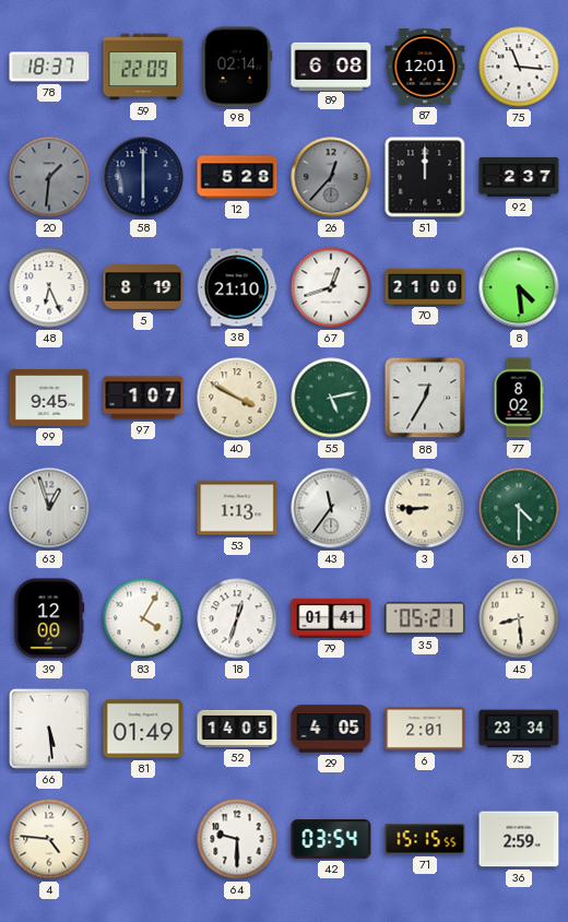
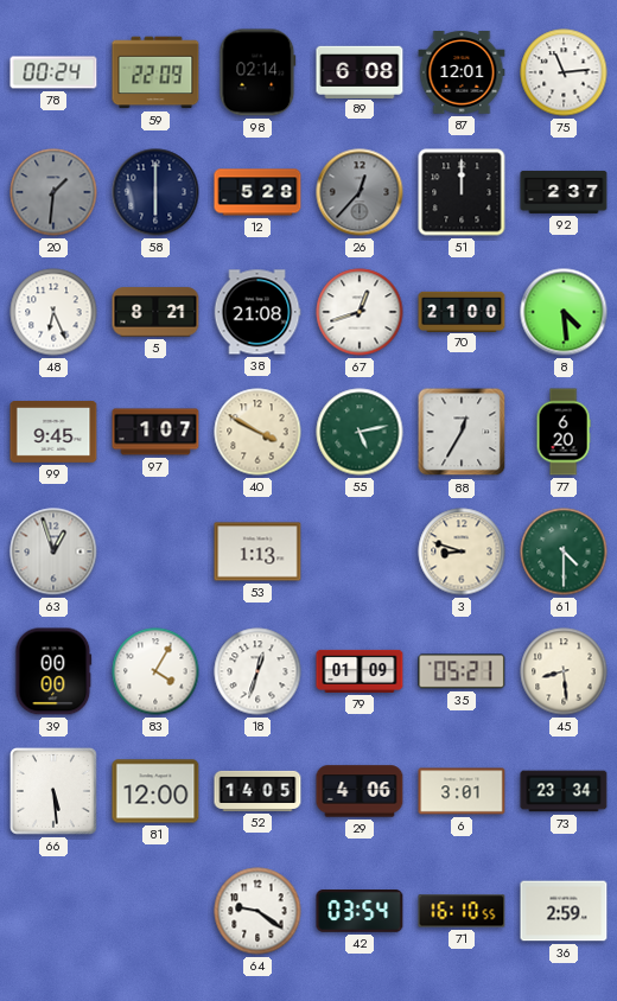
78: 18:37 -> 00:24 (53, 72)
75: 11:16 -> 11:14 (564, 72)
5: 8:19 -> 8:21 (155, 312)
38: 21:10 -> 21:08 (257, 312)
77: 8:02 -> 6:20 (564, 432)
43: 11:36 -> none (331, 508)
3: 8:45 -> 8:48 (462, 551)
39: 12:00 -> 00:00 (53, 671)
79: 01:41 -> 01:09 (360, 671)
81: 01:49 -> 12:00 (155, 791)
29: 4:05 -> 4:06 (360, 791)
6: 2:01 -> 3:01 (462, 791)
4: 4:46 -> none (49, 839)
64: 9:30 -> 9:21 (257, 911)
71: 15:15 -> 16:10 (462, 911)
